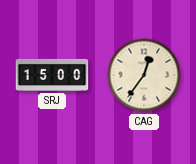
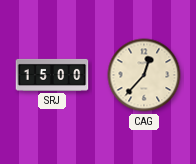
CAG: 12:36 -> 12:37 (144, 75)
